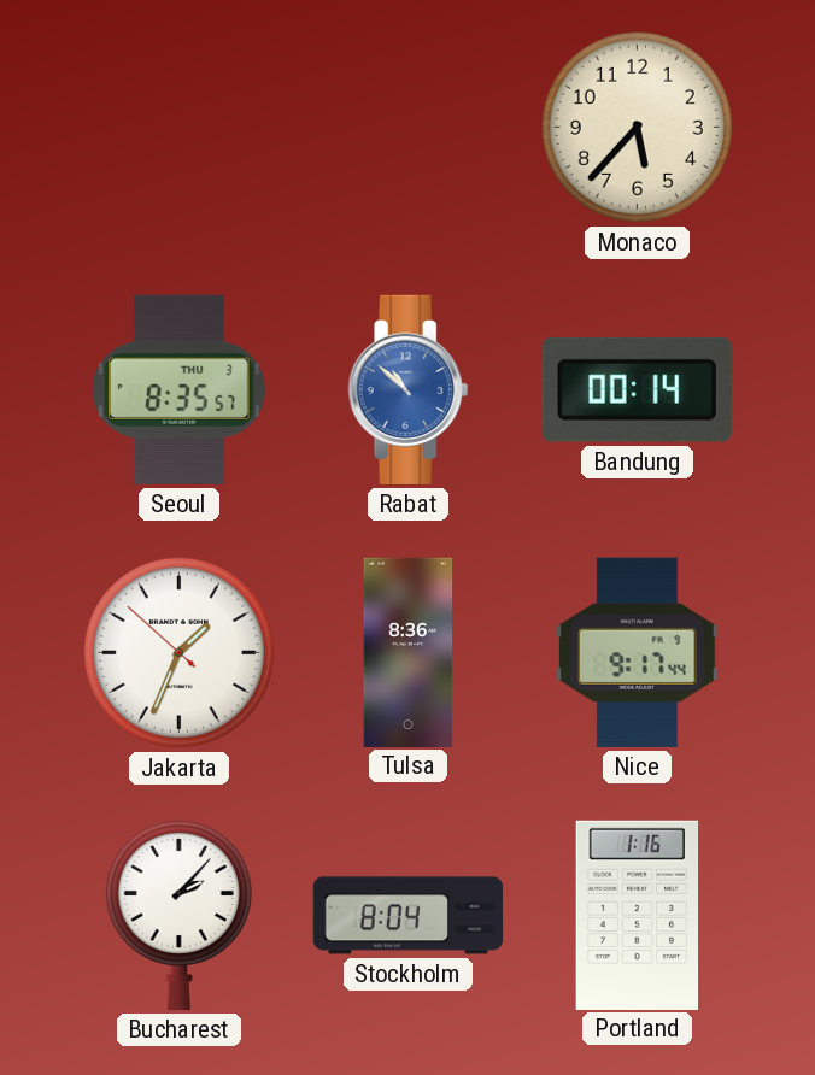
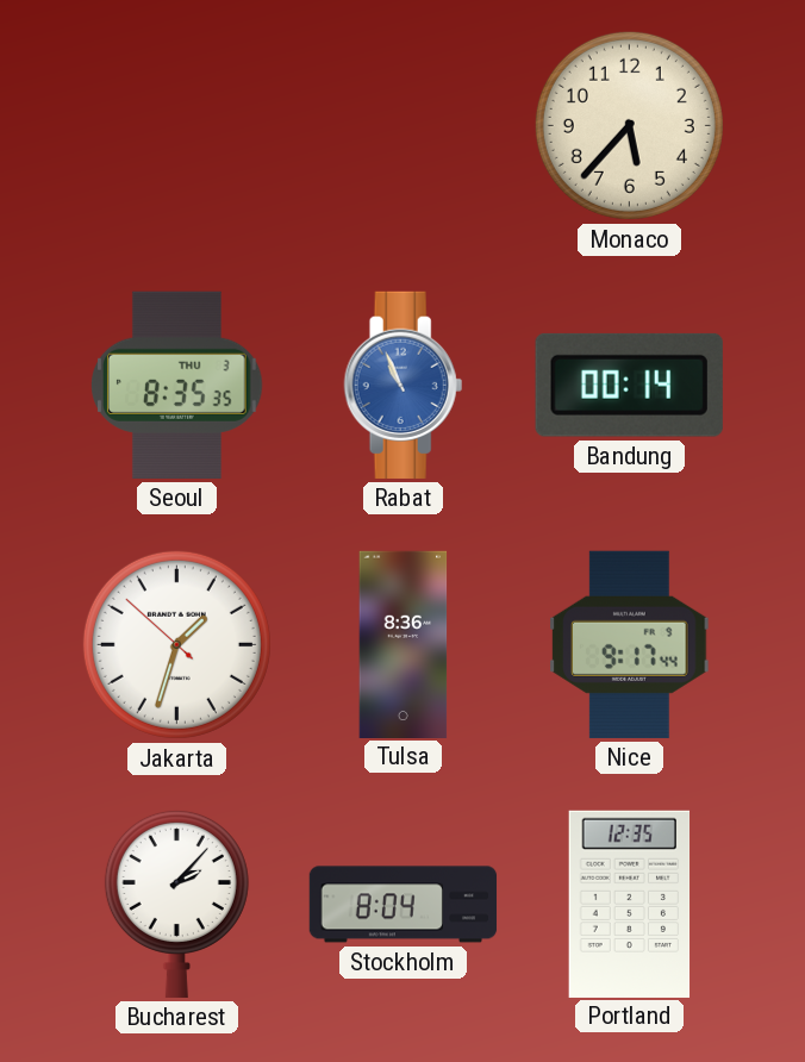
Seoul: 8:35:57 -> 8:35:35 (177, 385)
Rabat: 10:52 -> 10:56 (404, 385)
Jakarta: 1:33 -> 1:32 (176, 644)
Portland: 1:16 -> 12:35 (630, 904)
